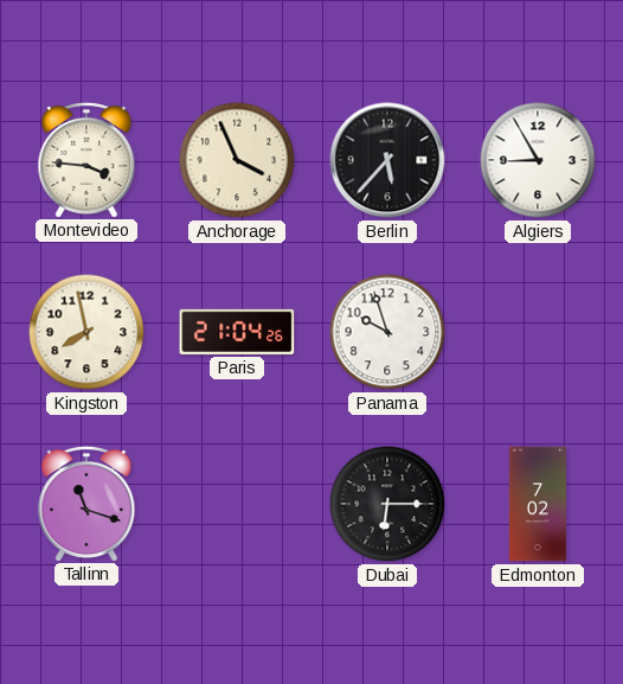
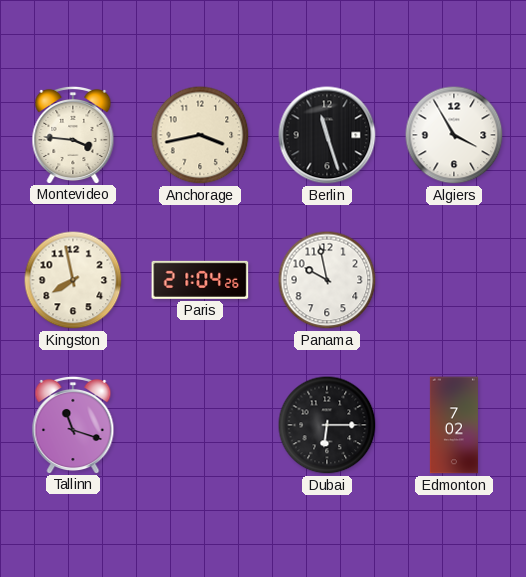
Anchorage: 3:56 -> 3:43 (200, 135)
Berlin: 5:37 -> 11:27 (327, 135)
Algiers: 8:55 -> 3:55 (454, 135)
Panama: 9:57 -> 9:58 (327, 280)
